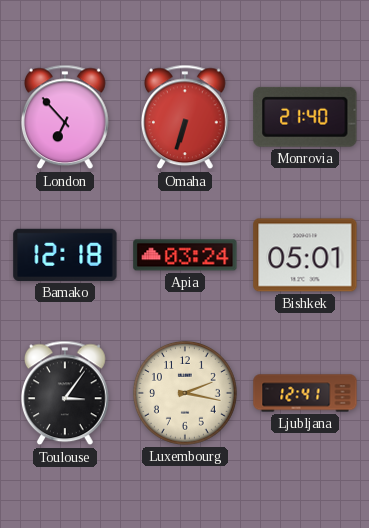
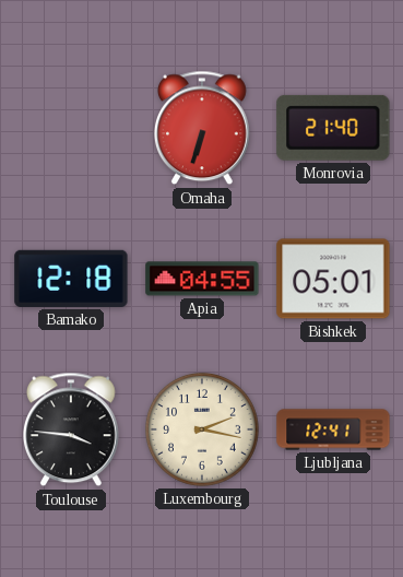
London: 6:53 -> none (66, 117)
Apia: 03:24 -> 04:55 (202, 279)
Toulouse: 3:06 -> 3:46 (72, 429)
